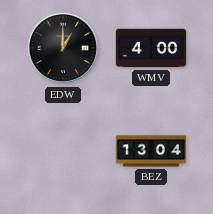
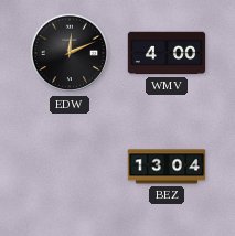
EDW: 1:00 -> 12:11 (70, 53)
